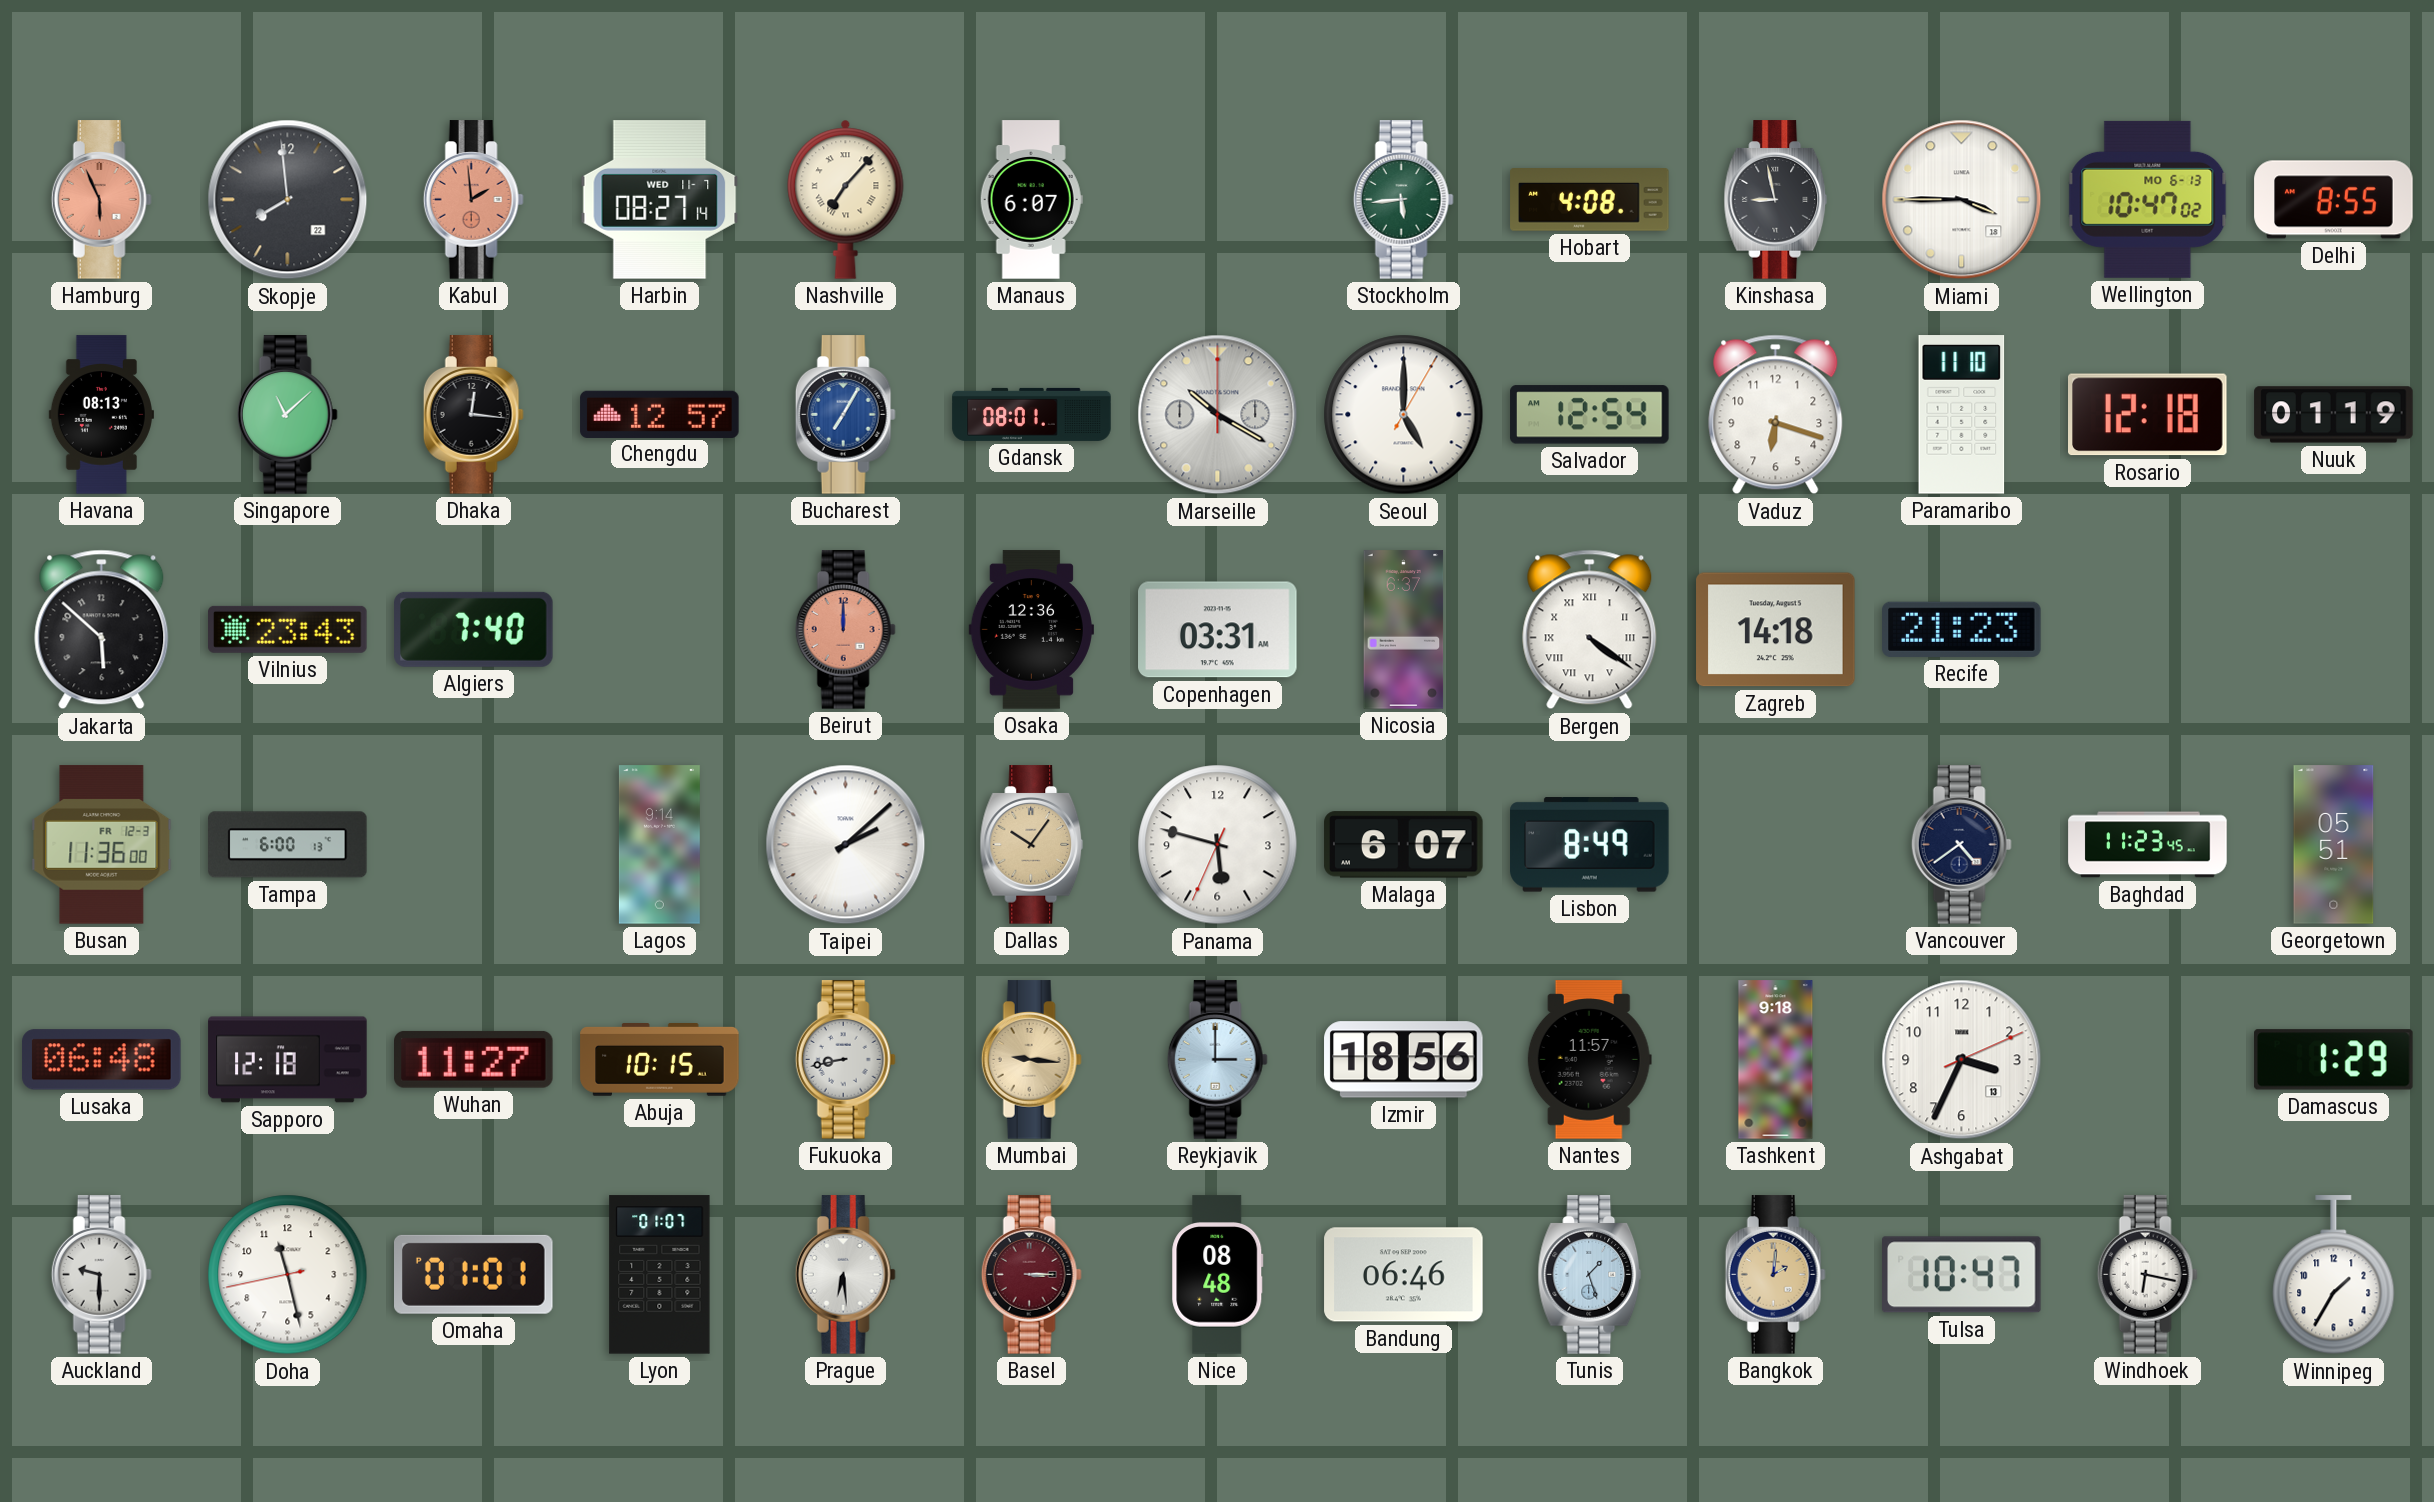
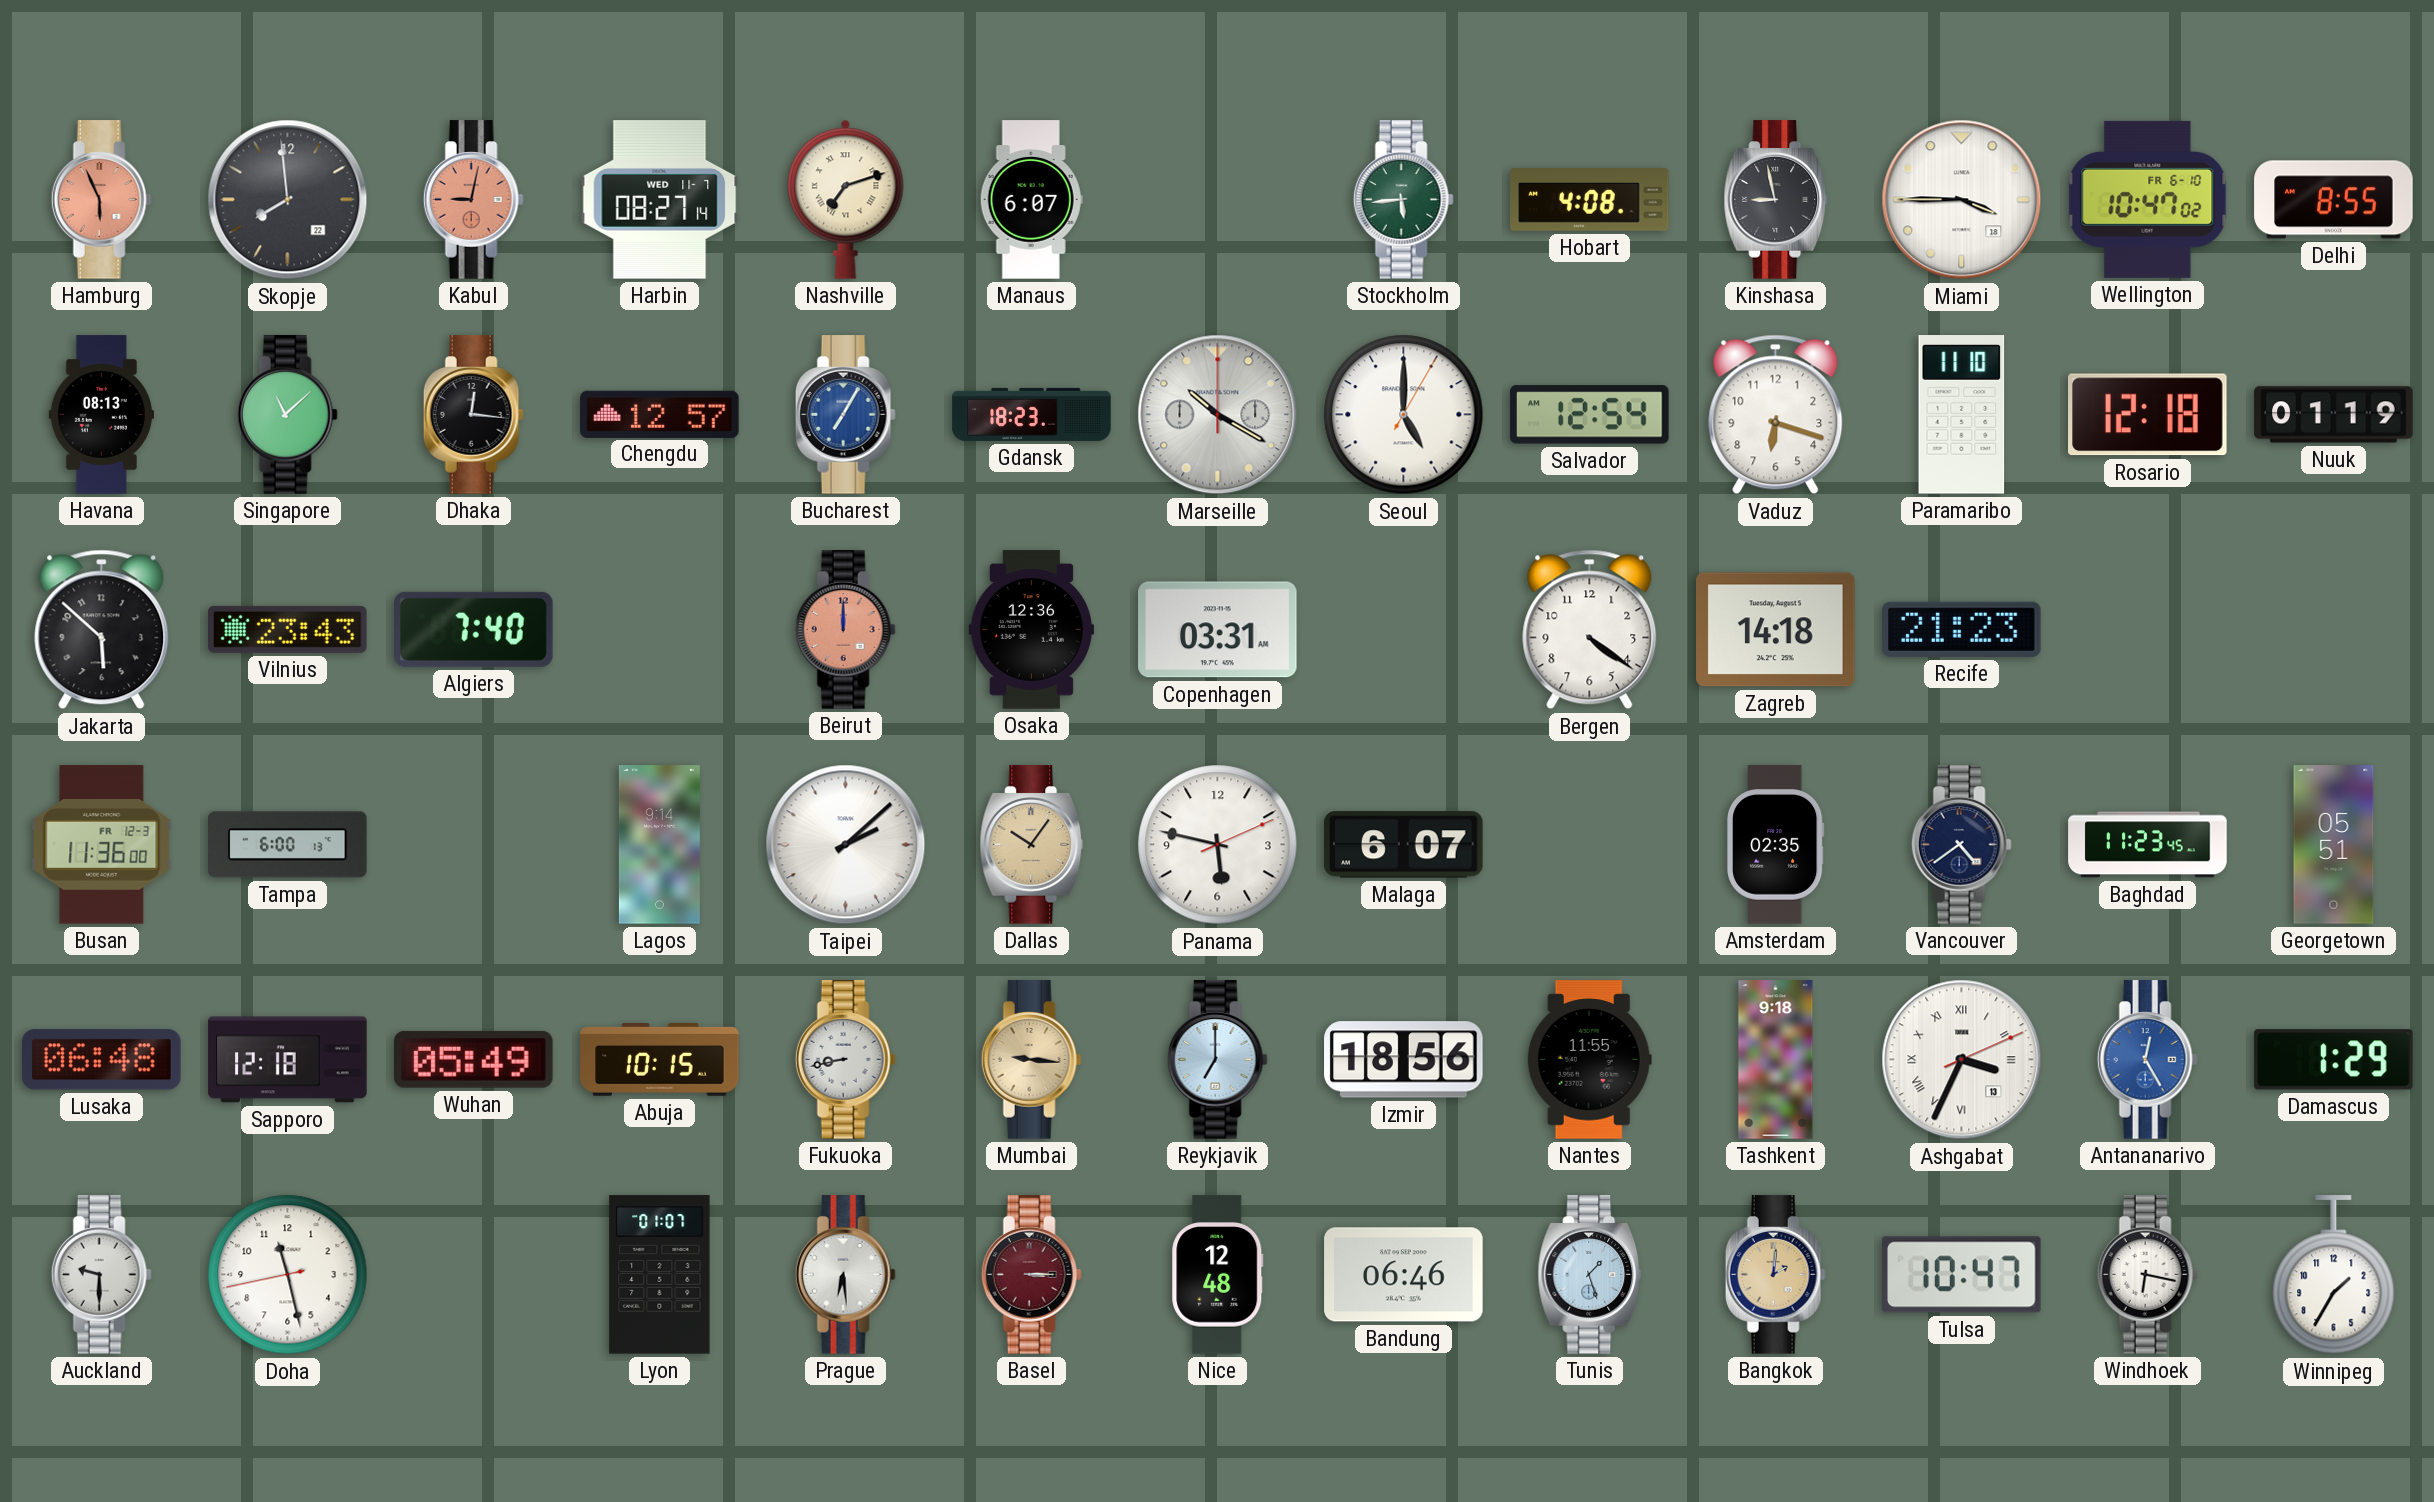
Kabul: 1:59 -> 9:02 (473, 200)
Nashville: 7:07 -> 7:12 (846, 199)
Wellington date: MO 6-13 -> FR 6-10 (2148, 199)
Gdansk: 08:01 -> 18:23 (1032, 414)
Nicosia: 6:37 -> none (1404, 630)
Bergen numerals: Roman -> Arabic (1590, 630)
Panama: 5:47:34 -> 5:47:11 (1218, 845)
Lisbon: 8:49 -> none (1590, 845)
Amsterdam: none -> 02:35 (1775, 845)
Wuhan: 11:27 -> 05:49 (474, 1059)
Reykjavik: 3:00 -> 7:00 (1217, 1060)
Nantes: 11:57 -> 11:55 (1589, 1060)
Ashgabat numerals: Arabic -> Roman (1962, 1060)
Antananarivo: none -> 12:25 (2147, 1060)
Omaha: 01:01 -> none (474, 1274)
Nice: 08:48 -> 12:48 (1218, 1275)
